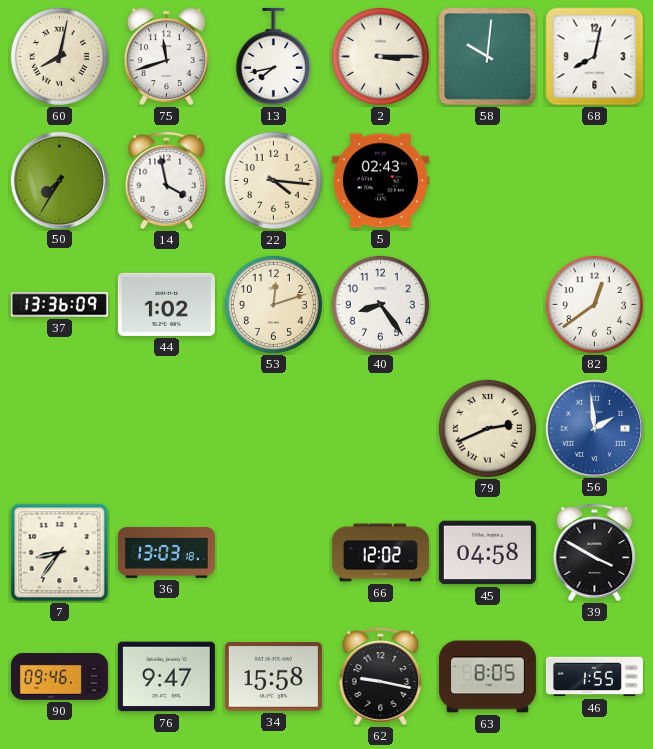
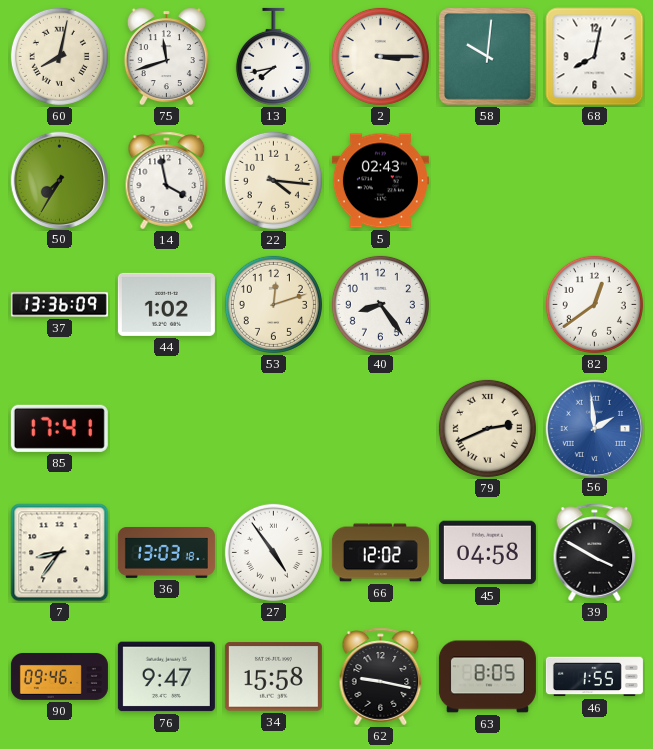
85: none -> 17:41 (59, 428)
27: none -> 4:54 (273, 552)
